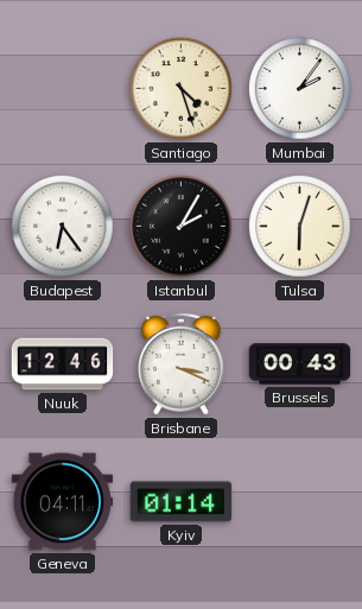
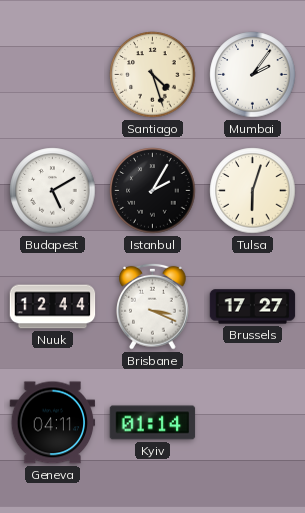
Budapest: 6:24 -> 5:10 (53, 191)
Nuuk: 12:46 -> 12:44 (53, 307)
Brussels: 00:43 -> 17:27 (253, 307)
